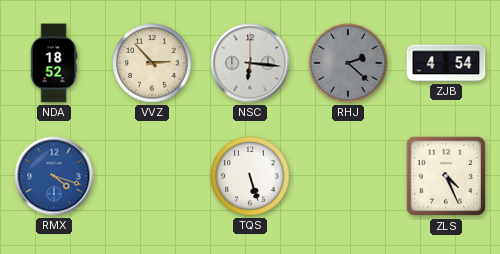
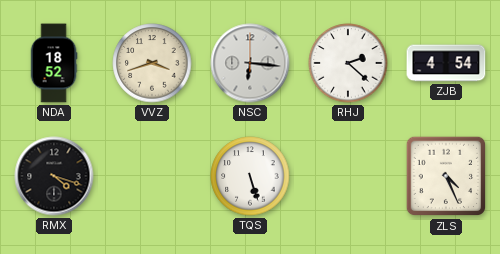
VVZ: 2:53 -> 3:42 (152, 63)
RHJ dial: grey -> white (348, 63)
RMX dial: blue -> black (54, 176)
